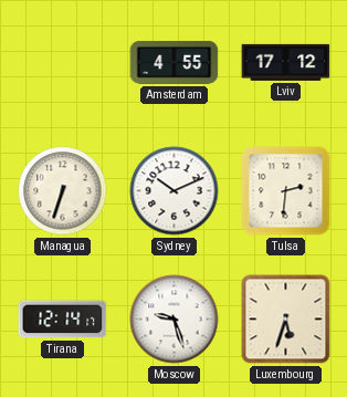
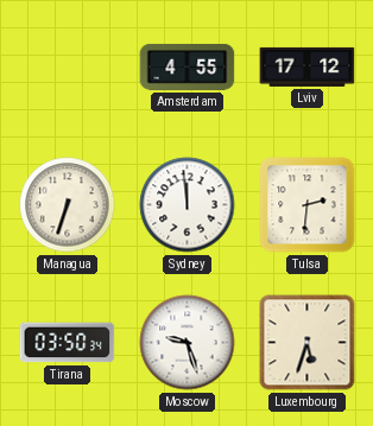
Sydney: 10:11 -> 11:59 (188, 205)
Tirana: 12:14 -> 03:50 (68, 343)
